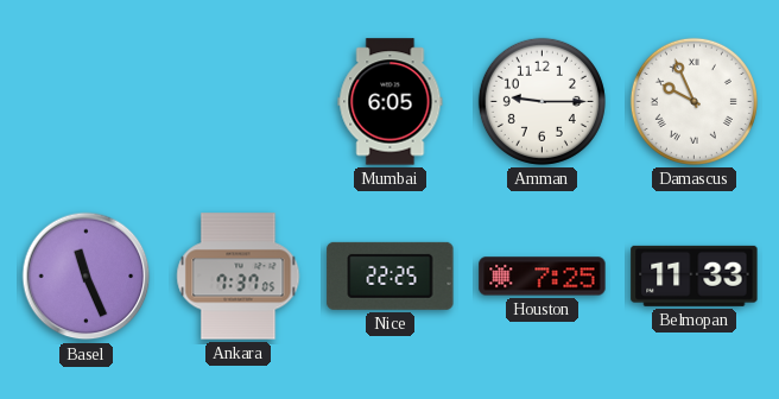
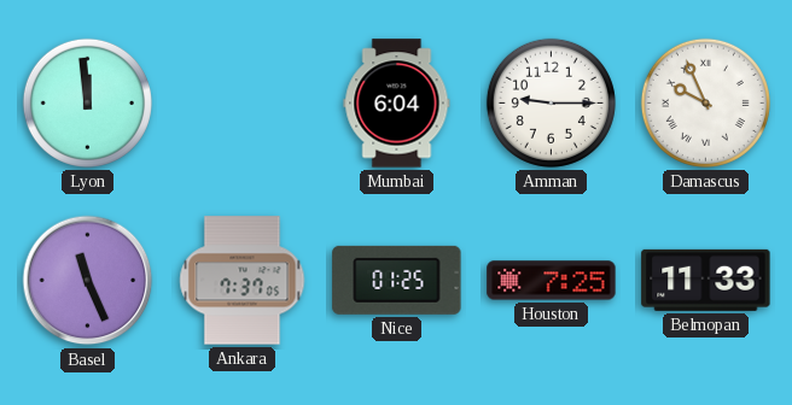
Lyon: none -> 11:59 (87, 102)
Mumbai: 6:05 -> 6:04 (397, 104)
Nice: 22:25 -> 01:25 (397, 280)
